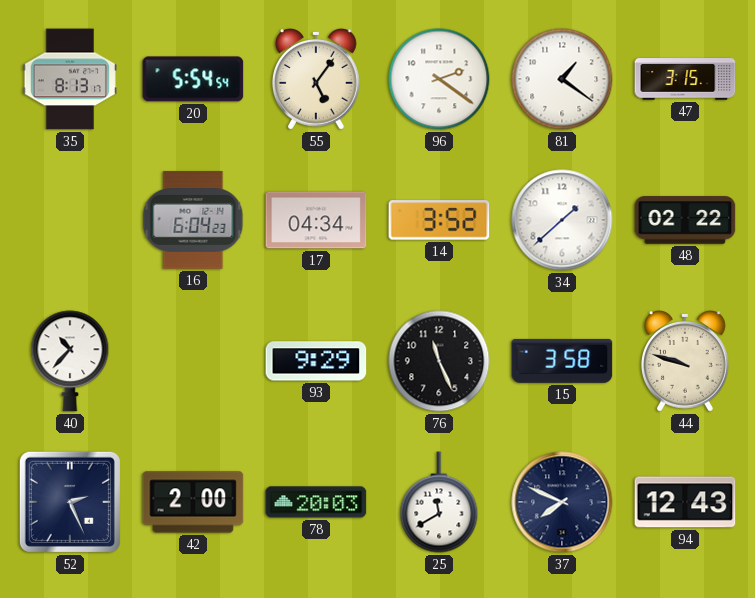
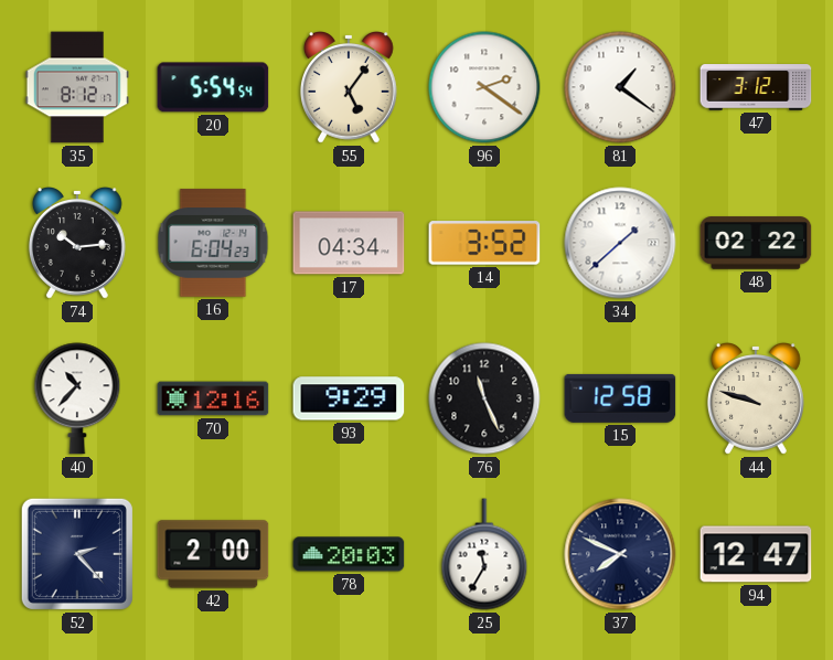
35: 8:13 -> 8:12 (77, 87)
47: 3:15 -> 3:12 (756, 87)
74: none -> 10:14 (77, 244)
70: none -> 12:16 (213, 398)
15: 3:58 -> 12:58 (620, 398)
52: 2:26 -> 2:23 (77, 554)
25: 11:40 -> 11:35 (484, 554)
94: 12:43 -> 12:47 (756, 554)
